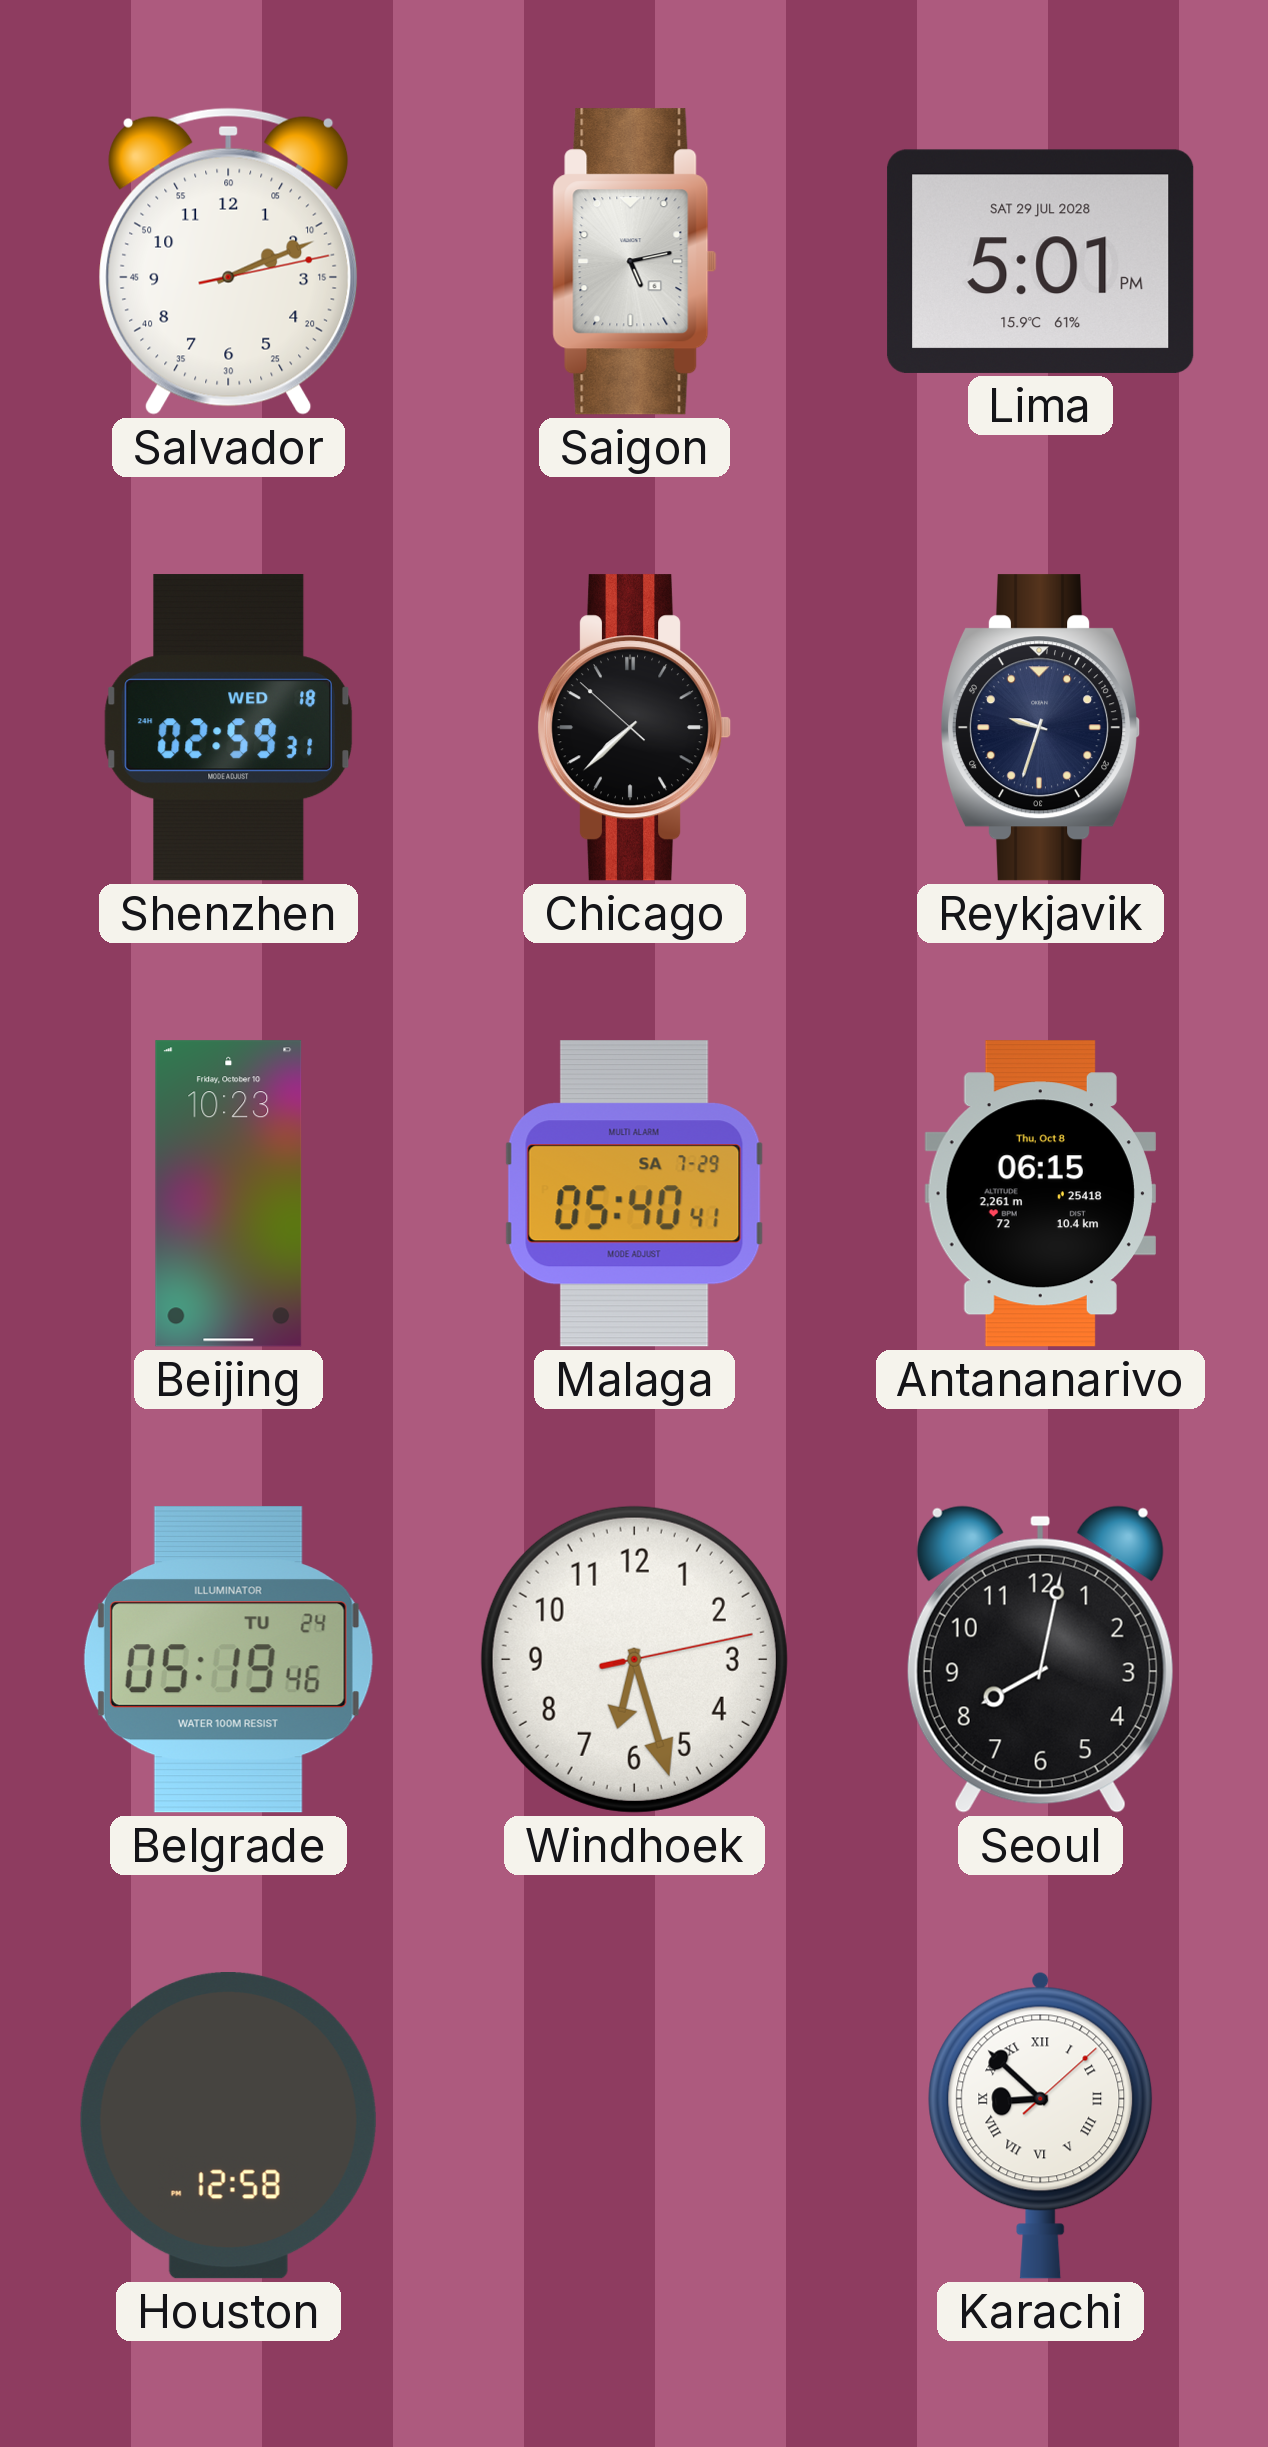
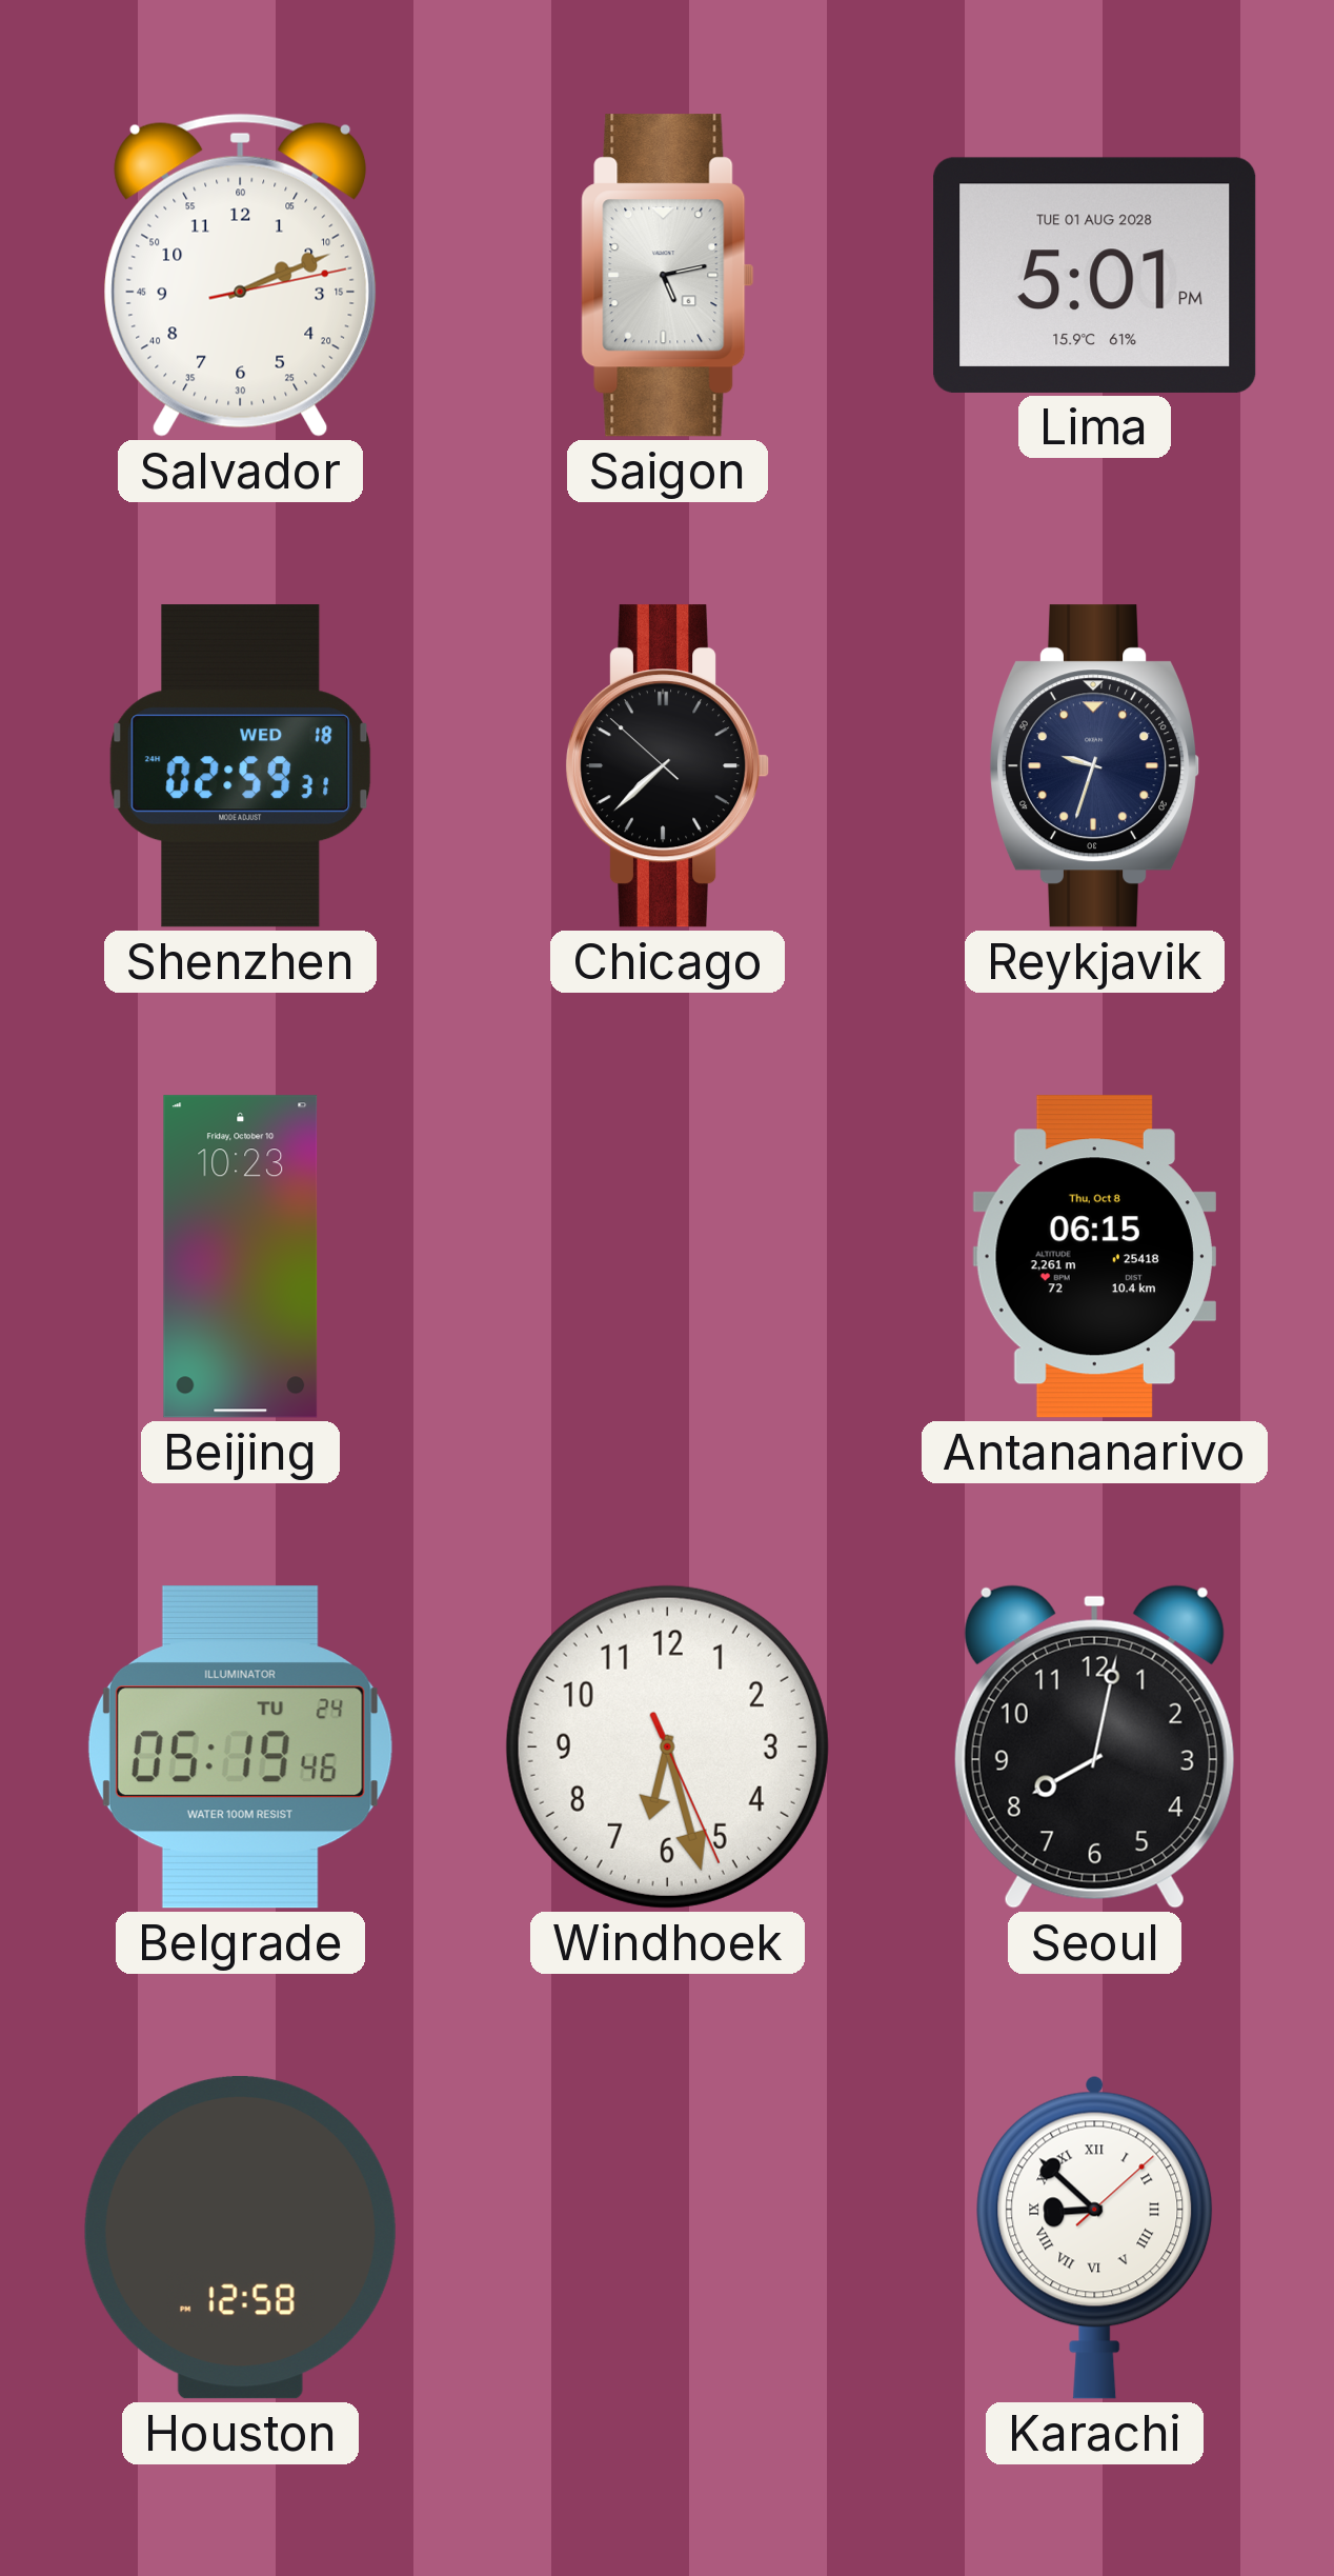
Lima date: SAT 29 JUL 2028 -> TUE 01 AUG 2028 (1095, 275)
Malaga: 05:40 -> none (635, 1194)
Windhoek: 6:27:13 -> 6:27:26 (667, 1746)
